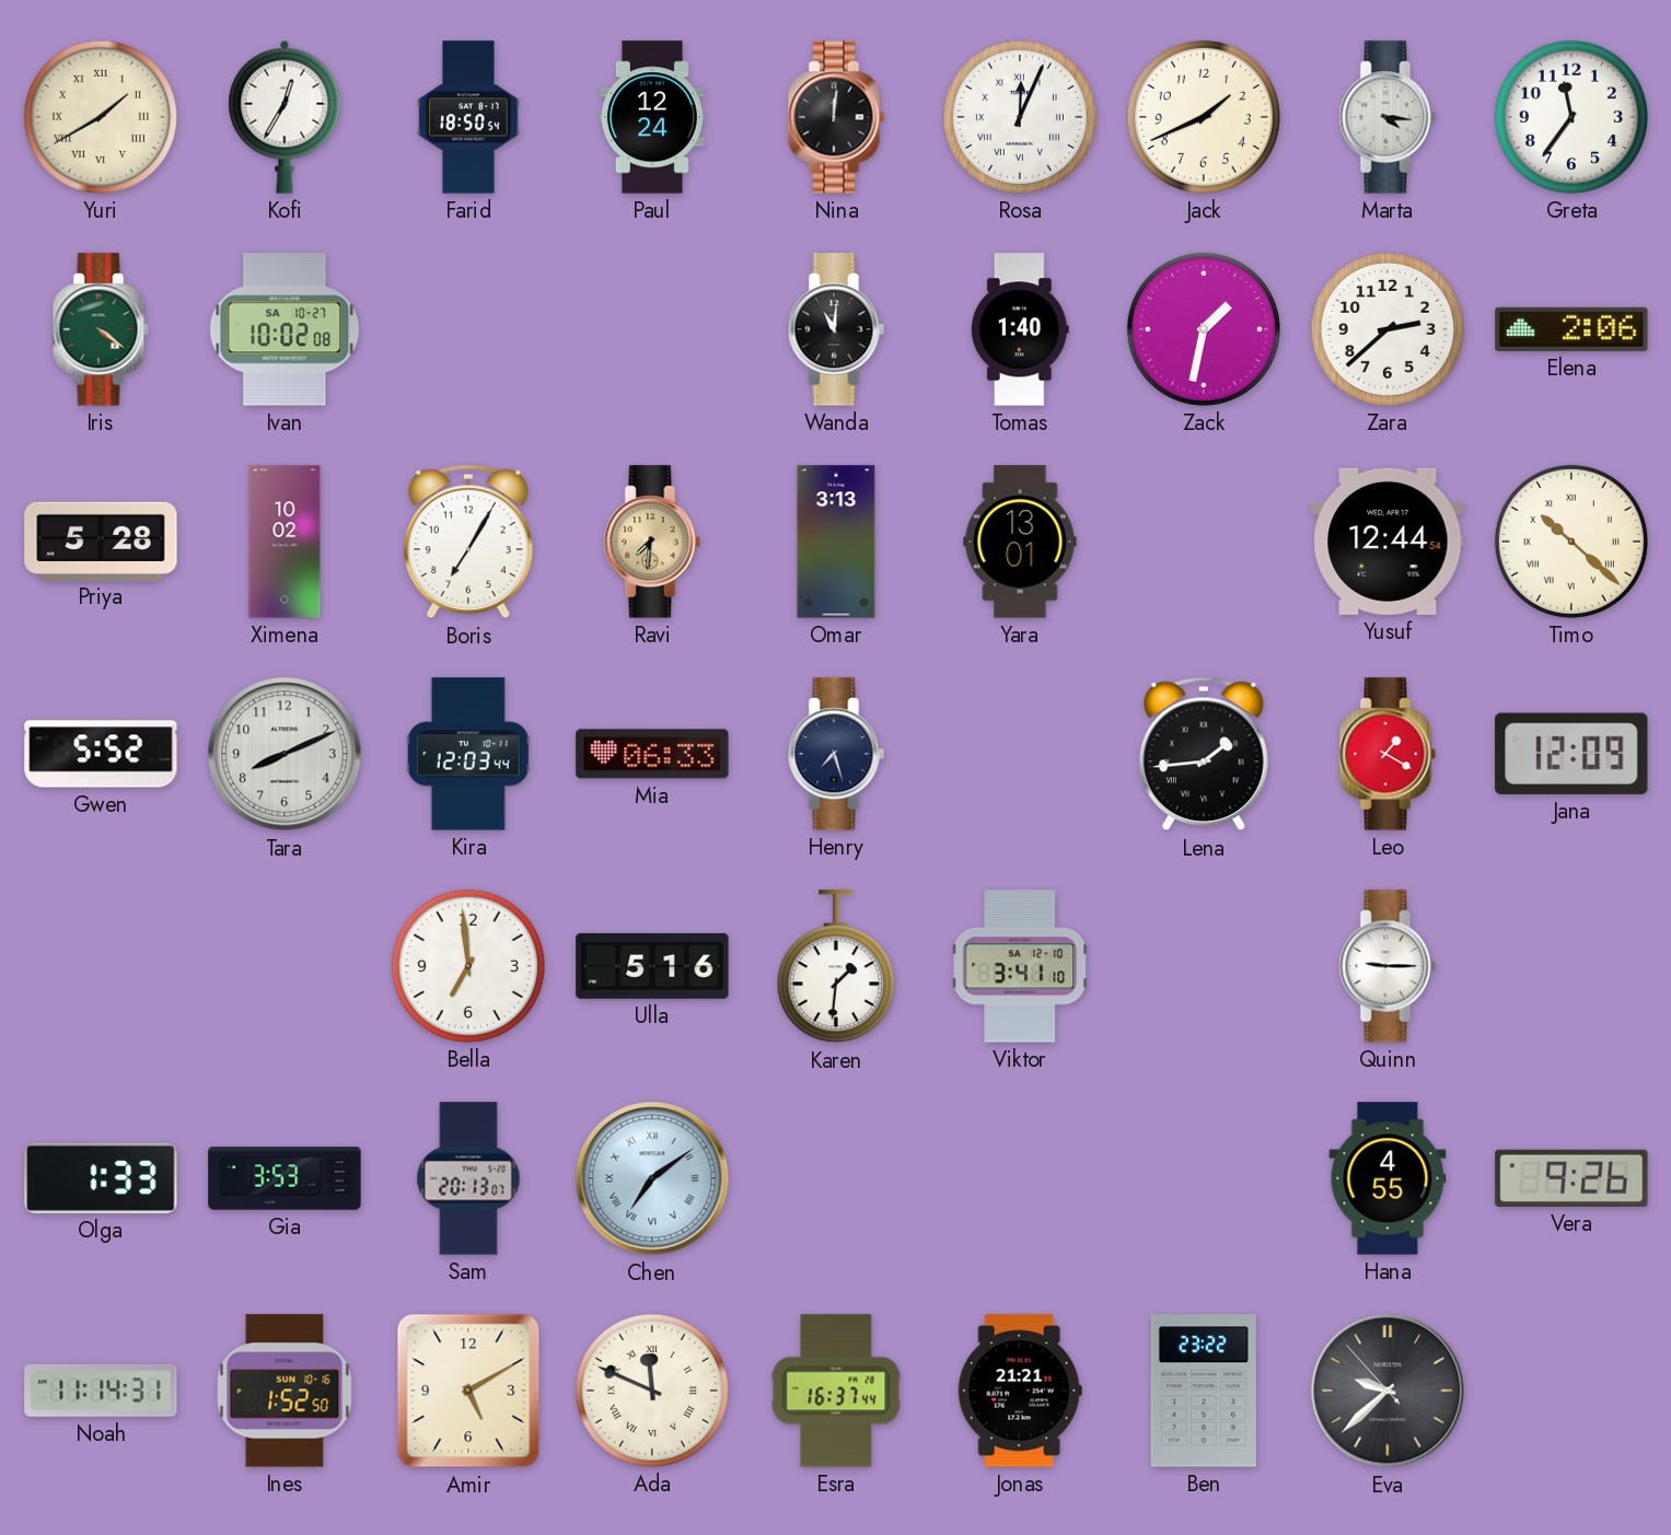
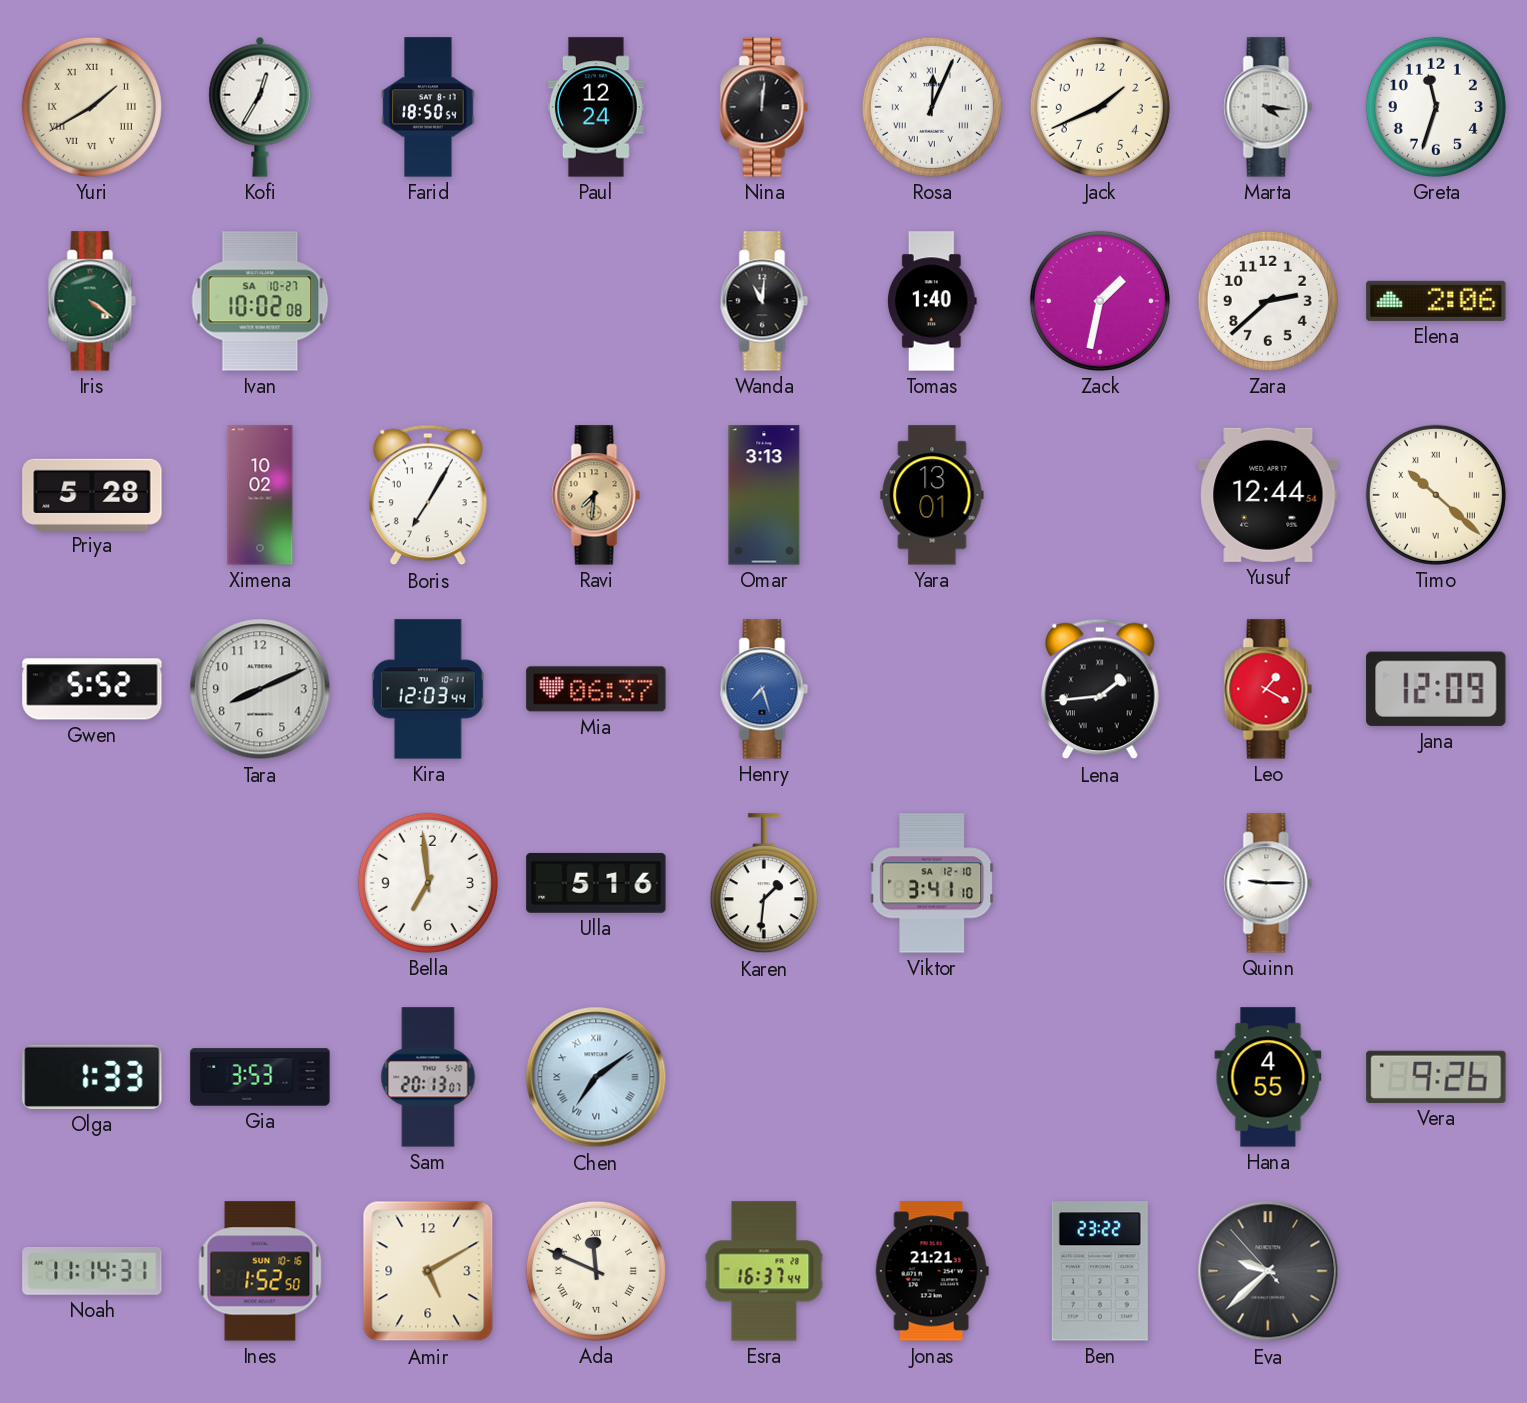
Greta: 11:36 -> 11:33 (1436, 107)
Mia: 06:33 -> 06:37 (596, 689)
Henry dial: navy -> blue (764, 689)
